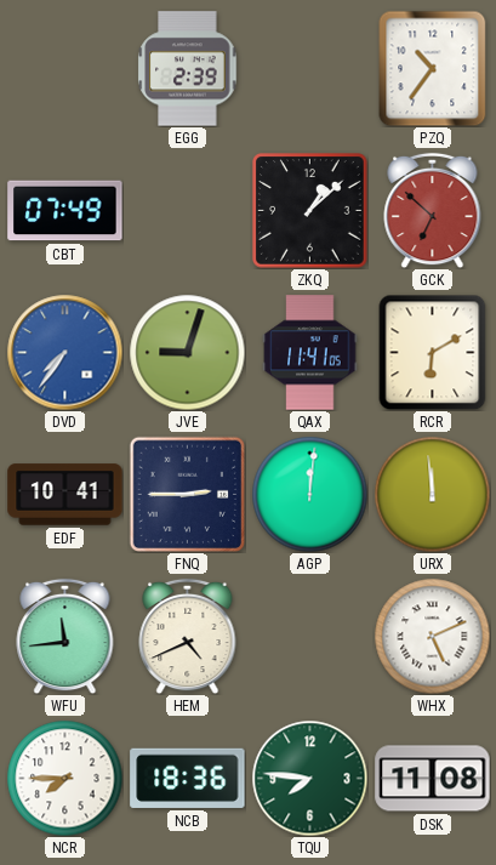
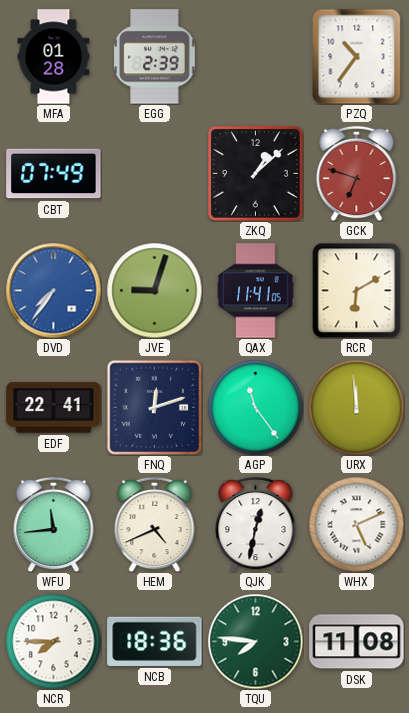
MFA: none -> 01:28 (54, 57)
GCK: 6:52 -> 6:48 (357, 173)
EDF: 10:41 -> 22:41 (54, 408)
FNQ: 2:45 -> 12:12 (154, 407)
AGP: 12:01 -> 11:24 (255, 407)
QJK: none -> 12:32 (256, 524)
